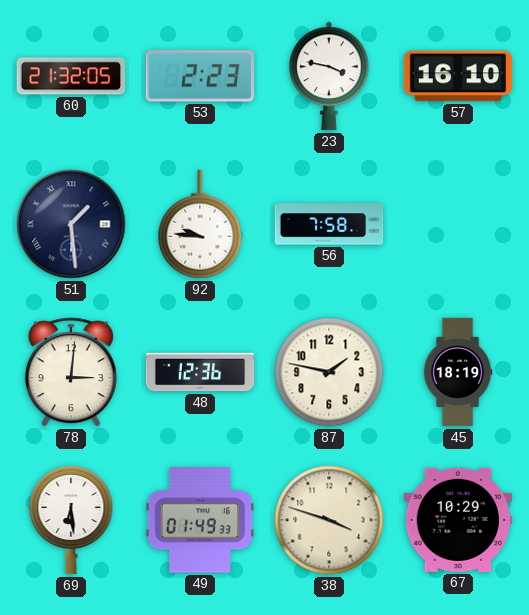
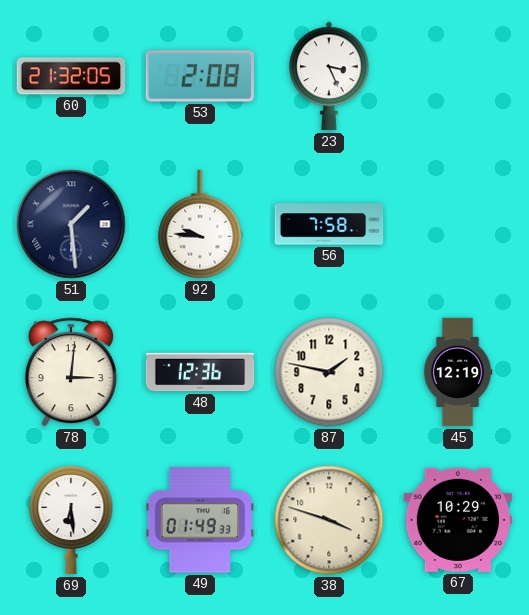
53: 2:23 -> 2:08 (199, 76)
23: 3:47 -> 3:26 (329, 76)
57: 16:10 -> none (458, 76)
45: 18:19 -> 12:19 (458, 372)
